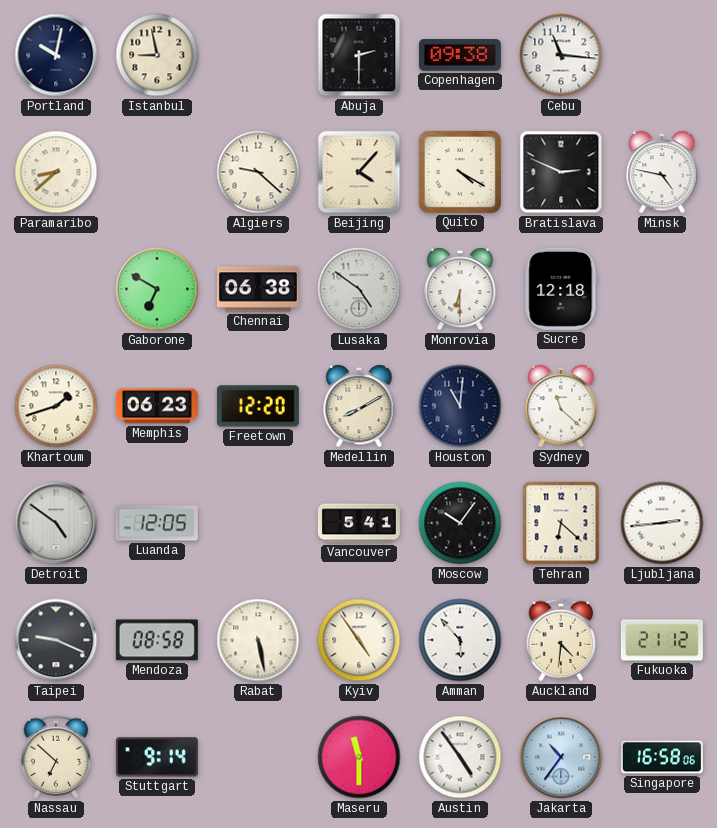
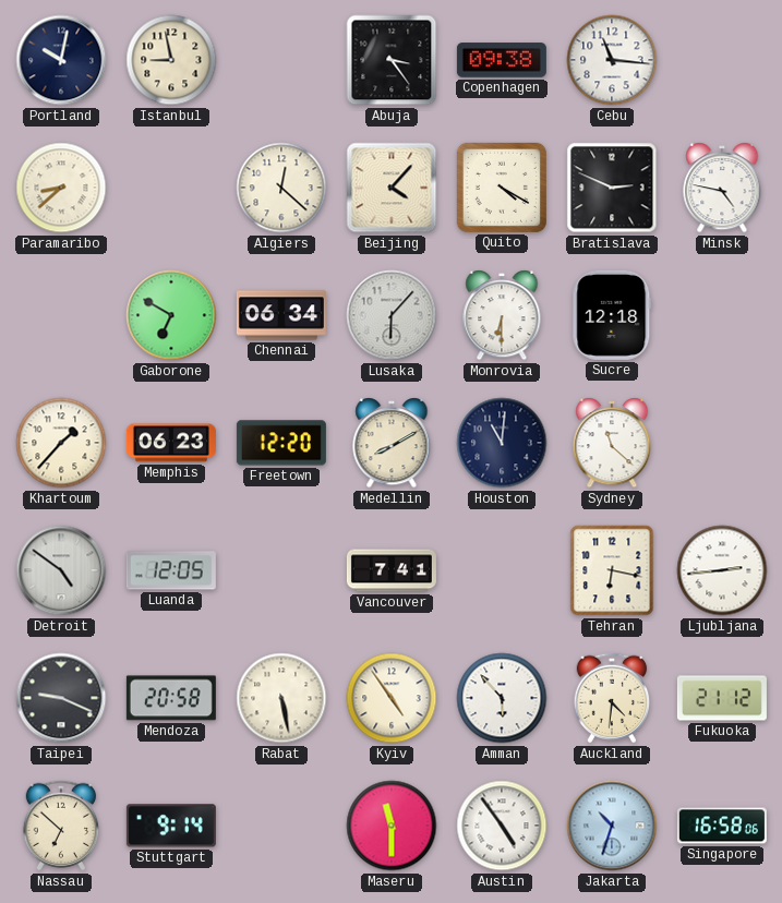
Abuja: 2:30 -> 3:24 (392, 60)
Algiers: 9:22 -> 12:22 (281, 188)
Chennai: 06:38 -> 06:34 (281, 315)
Lusaka: 4:51 -> 6:07 (392, 315)
Khartoum: 1:42 -> 1:37 (61, 443)
Vancouver: 5:41 -> 7:41 (392, 570)
Moscow: 10:06 -> none (460, 523)
Tehran: 6:22 -> 6:17 (612, 570)
Mendoza: 08:58 -> 20:58 (171, 698)
Jakarta: 10:36 -> 10:33 (612, 826)
